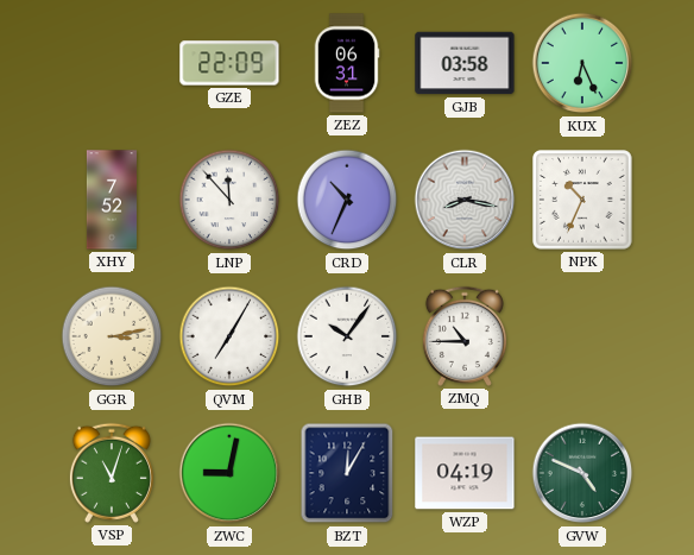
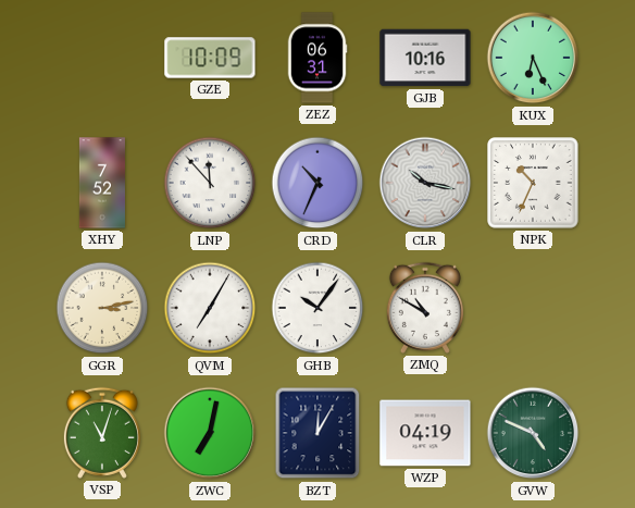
GZE: 22:09 -> 10:09 (210, 58)
GJB: 03:58 -> 10:16 (425, 58)
CLR: 8:17 -> 10:17 (425, 183)
ZMQ: 10:45 -> 10:50 (425, 308)
ZWC: 9:02 -> 7:02 (210, 433)
